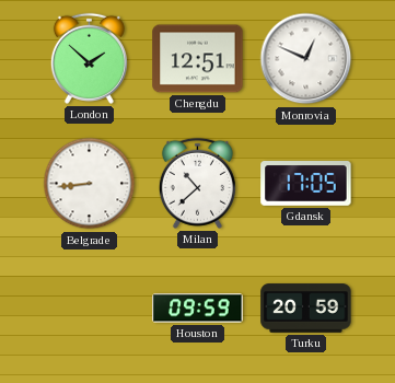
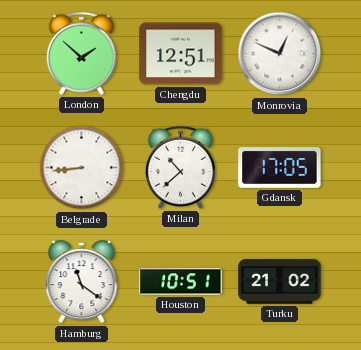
Hamburg: none -> 11:21 (82, 282)
Houston: 09:59 -> 10:51 (181, 282)
Turku: 20:59 -> 21:02 (280, 282)
